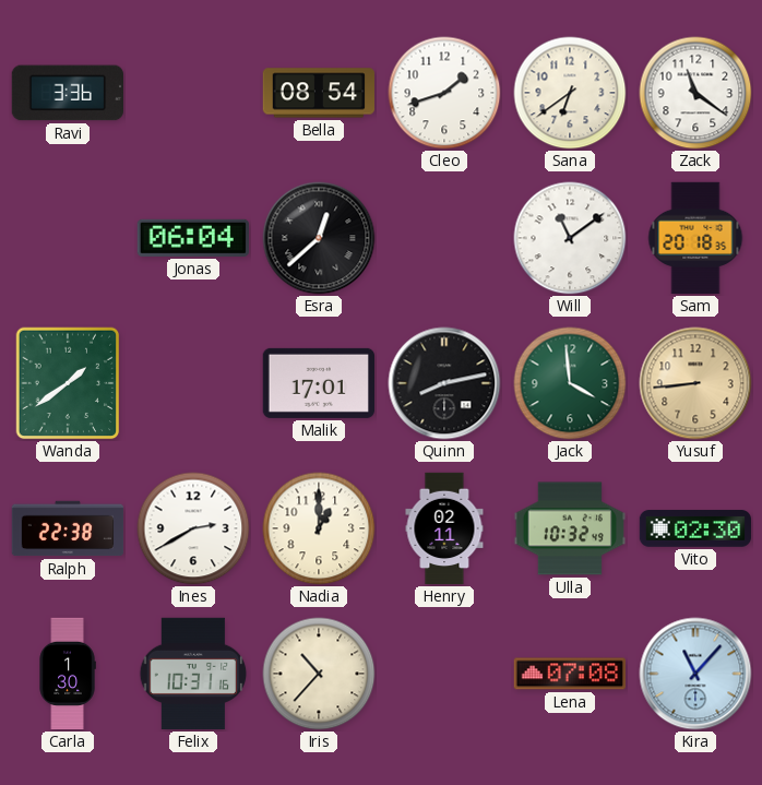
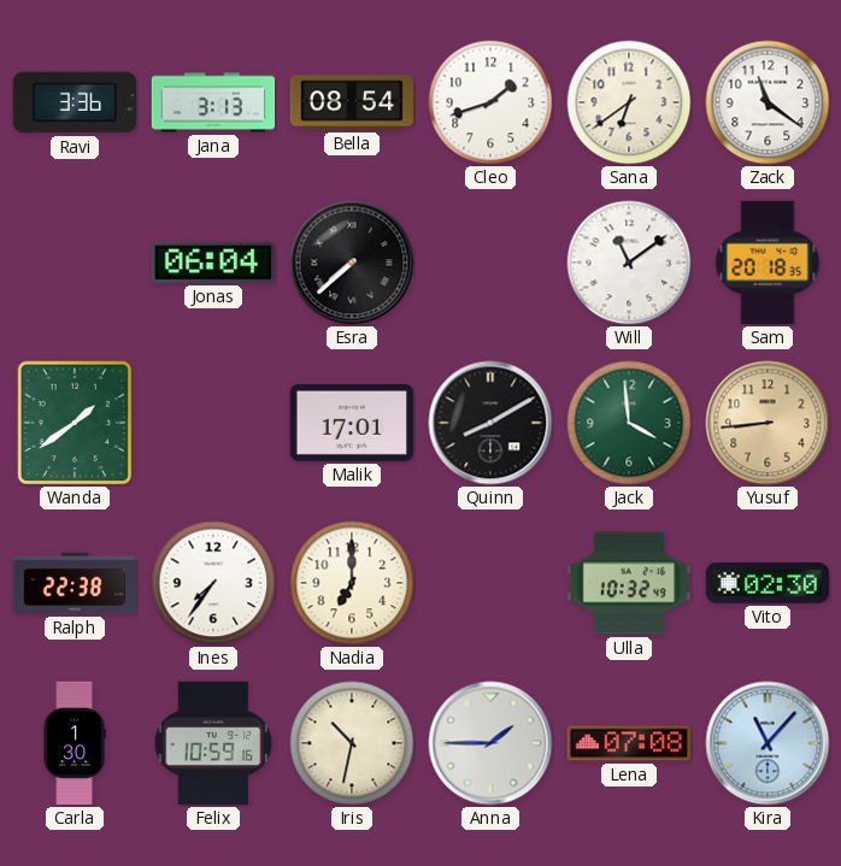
Jana: none -> 3:13 (213, 102)
Esra: 12:38 -> 7:38 (352, 263)
Quinn: 8:13 -> 8:10 (490, 423)
Ines: 2:40 -> 7:36 (213, 583)
Nadia: 1:00 -> 7:00 (352, 583)
Henry: 02:11 -> none (444, 528)
Felix: 10:31 -> 10:59 (213, 743)
Iris: 10:37 -> 10:32 (352, 743)
Anna: none -> 1:45 (490, 743)
